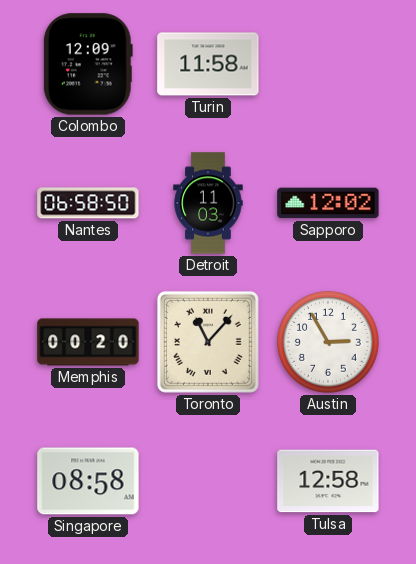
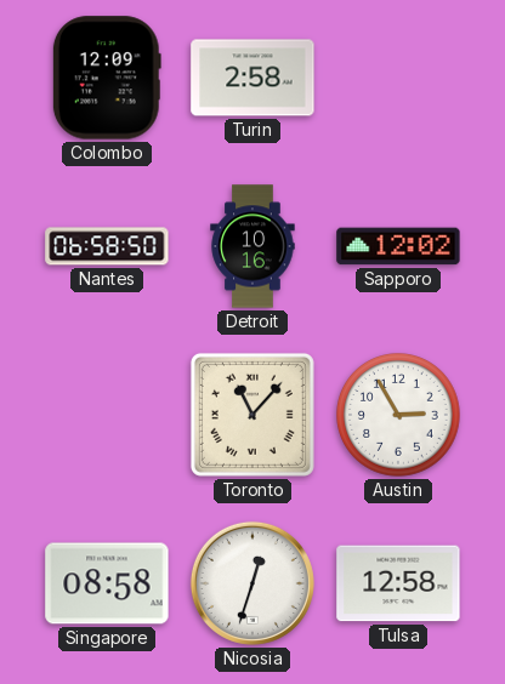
Turin: 11:58 -> 2:58 (252, 78)
Detroit: 11:03 -> 10:16 (252, 246)
Memphis: 00:20 -> none (88, 342)
Nicosia: none -> 12:33 (252, 583)
